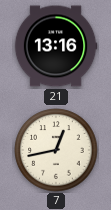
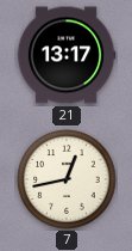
21: 13:16 -> 13:17 (67, 55)
